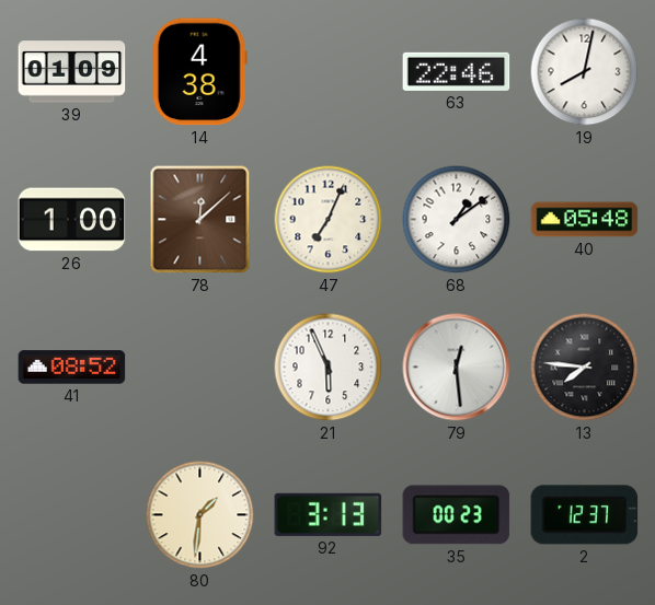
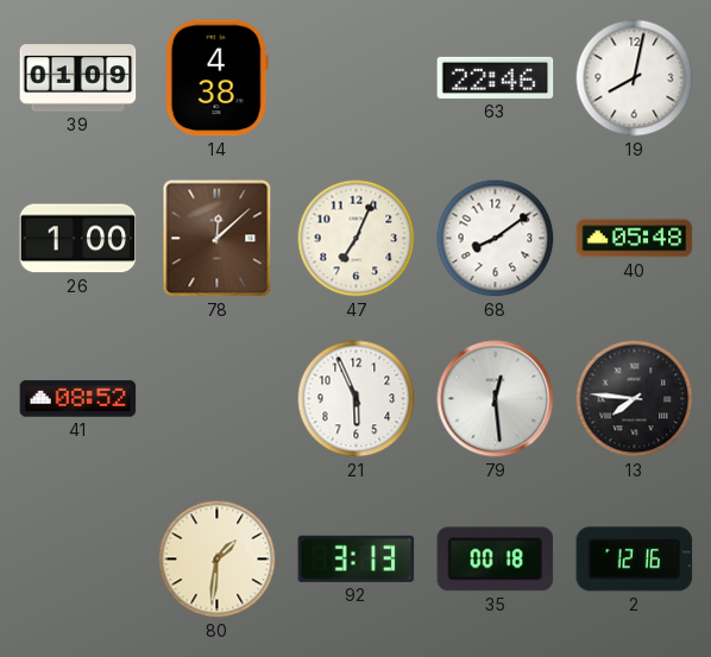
68: 1:09 -> 8:09 (496, 239)
35: 00:23 -> 00:18 (496, 560)
2: 12:37 -> 12:16 (635, 560)
